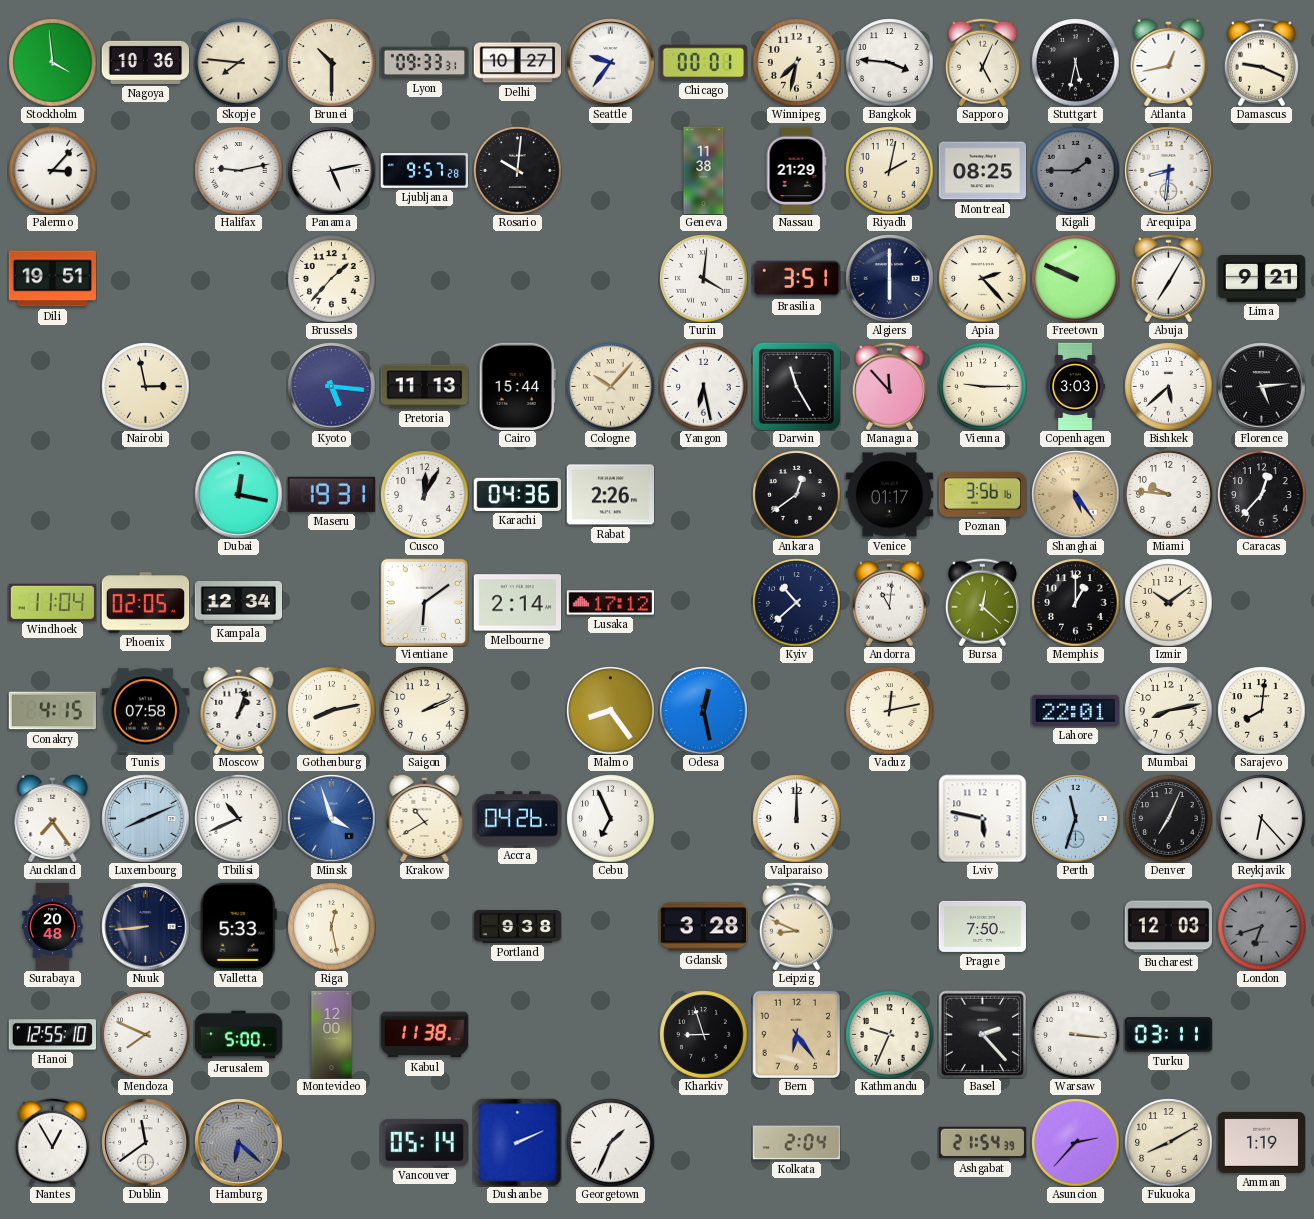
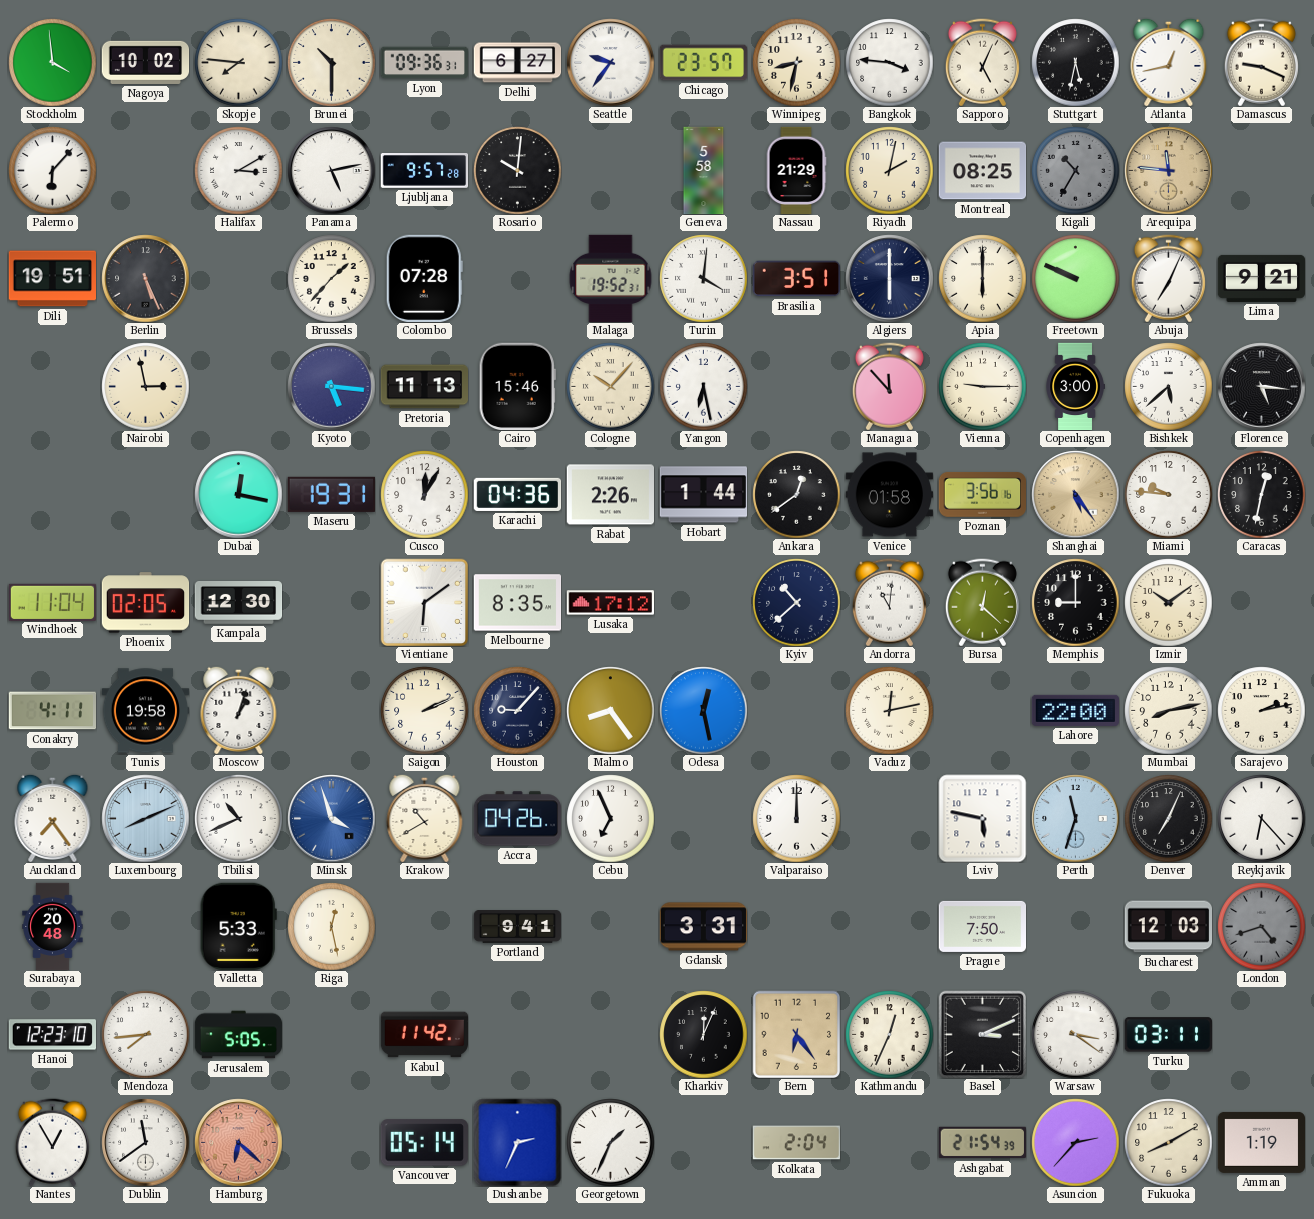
Nagoya: 10:36 -> 10:02 (145, 62)
Lyon: 09:33 -> 09:36 (424, 63)
Delhi: 10:27 -> 6:27 (517, 63)
Chicago: 00:01 -> 23:57 (703, 63)
Winnipeg: 7:32 -> 8:32 (796, 62)
Palermo: 3:07 -> 6:07 (52, 170)
Halifax: 9:13 -> 3:10 (238, 170)
Geneva: 11:38 -> 5:58 (704, 170)
Kigali: 1:45 -> 10:35 (1075, 170)
Arequipa: 8:31 -> 11:46 (1168, 170)
Arequipa dial: white -> champagne (1168, 170)
Berlin: none -> 5:26 (145, 278)
Colombo: none -> 07:28 (424, 278)
Malaga: none -> 19:52 (611, 278)
Apia: 2:23 -> 6:00 (982, 278)
Abuja: 7:05 -> 7:04 (1168, 278)
Cairo: 15:44 -> 15:46 (517, 386)
Darwin: 11:25 -> none (796, 386)
Copenhagen: 3:03 -> 3:00 (1075, 386)
Florence: 5:14 -> 5:16 (1261, 386)
Hobart: none -> 1:44 (703, 495)
Venice: 01:17 -> 01:58 (889, 495)
Caracas: 12:37 -> 12:32 (1261, 494)
Kampala: 12:34 -> 12:30 (238, 603)
Melbourne: 2:14 -> 8:35 (517, 603)
Memphis: 1:00 -> 9:00 (1075, 602)
Conakry: 4:15 -> 4:11 (52, 711)
Tunis: 07:58 -> 19:58 (145, 711)
Gothenburg: 8:13 -> none (331, 710)
Houston: none -> 9:07 (517, 710)
Lahore: 22:01 -> 22:00 (1075, 710)
Sarajevo: 8:01 -> 2:13 (1261, 710)
Nuuk: 8:44 -> none (145, 926)
Portland: 9:38 -> 9:41 (517, 927)
Gdansk: 3:28 -> 3:31 (703, 927)
Leipzig: 8:49 -> none (796, 926)
London: 6:42 -> 4:42 (1261, 926)
Hanoi: 12:55 -> 12:23 (52, 1035)
Mendoza: 7:49 -> 7:44 (145, 1034)
Jerusalem: 5:00 -> 5:05 (238, 1035)
Montevideo: 12:00 -> none (332, 1034)
Kabul: 11:38 -> 11:42 (424, 1035)
Kharkiv: 8:57 -> 12:04 (703, 1034)
Kathmandu: 9:34 -> 12:34 (889, 1034)
Basel: 2:23 -> 3:11 (982, 1034)
Warsaw: 3:16 -> 3:21 (1075, 1034)
Hamburg dial: grey -> salmon (238, 1142)
Dushanbe: 2:11 -> 2:34 (517, 1142)
